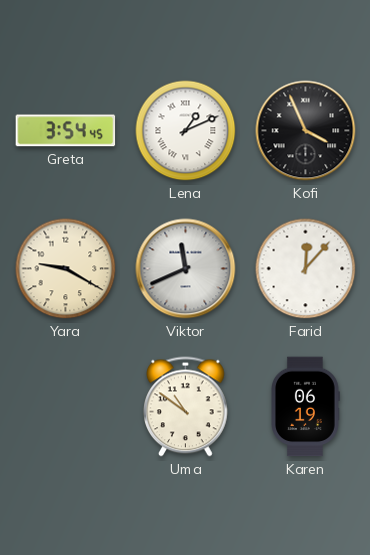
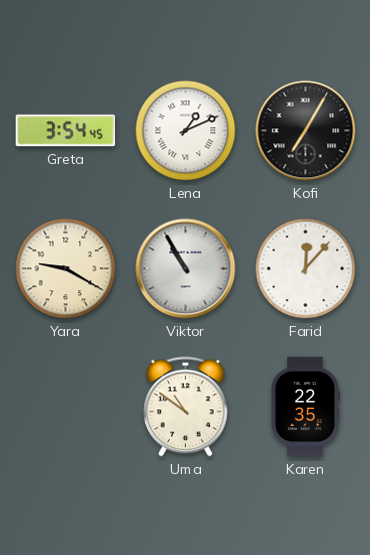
Kofi: 3:56 -> 7:05 (306, 131)
Viktor: 11:41 -> 10:55 (186, 269)
Karen: 06:19 -> 22:35 (306, 407)
